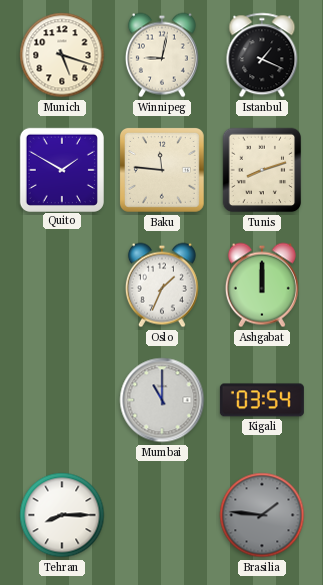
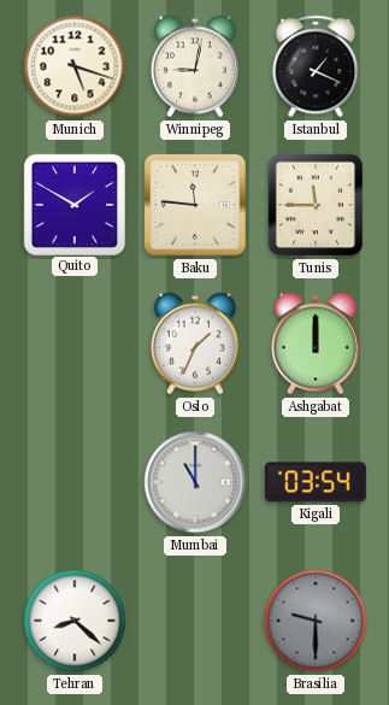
Tunis: 8:12 -> 11:45 (316, 205)
Tehran: 8:15 -> 8:22 (75, 621)
Brasilia: 1:46 -> 9:30 (316, 621)
